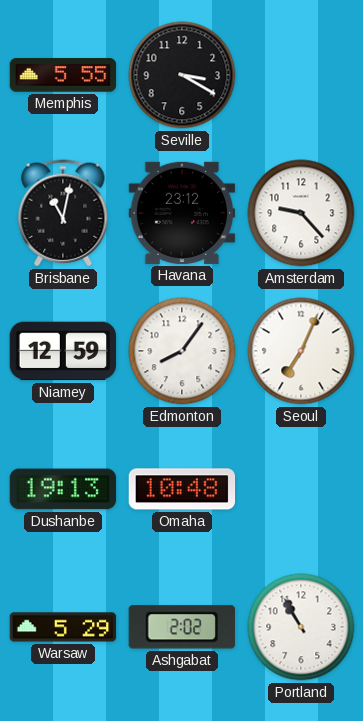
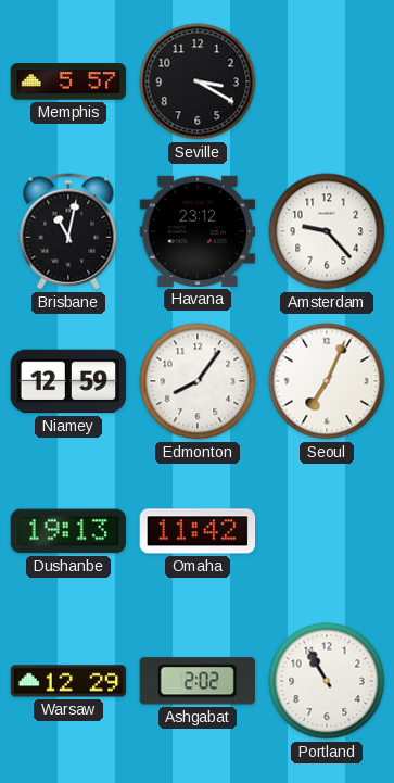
Memphis: 5:55 -> 5:57 (68, 81)
Omaha: 10:48 -> 11:42 (198, 531)
Warsaw: 5:29 -> 12:29 (68, 681)
